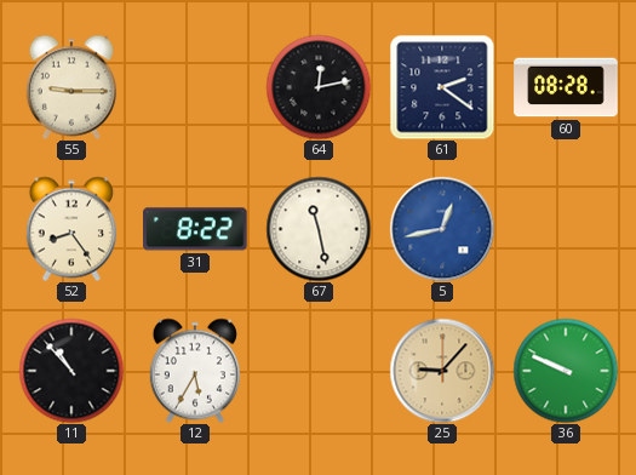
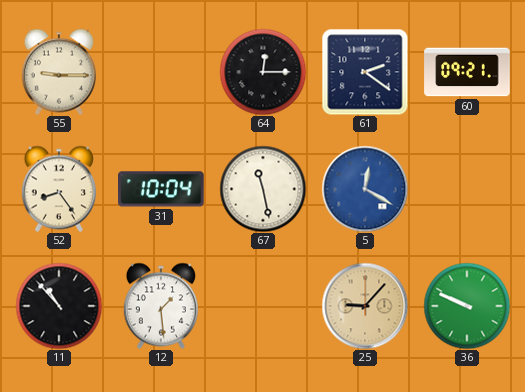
64: 12:13 -> 12:15 (263, 72)
60: 08:28 -> 09:21 (467, 72)
31: 8:22 -> 10:04 (161, 189)
5: 12:43 -> 12:20 (365, 189)
12: 5:35 -> 1:29 (161, 306)
